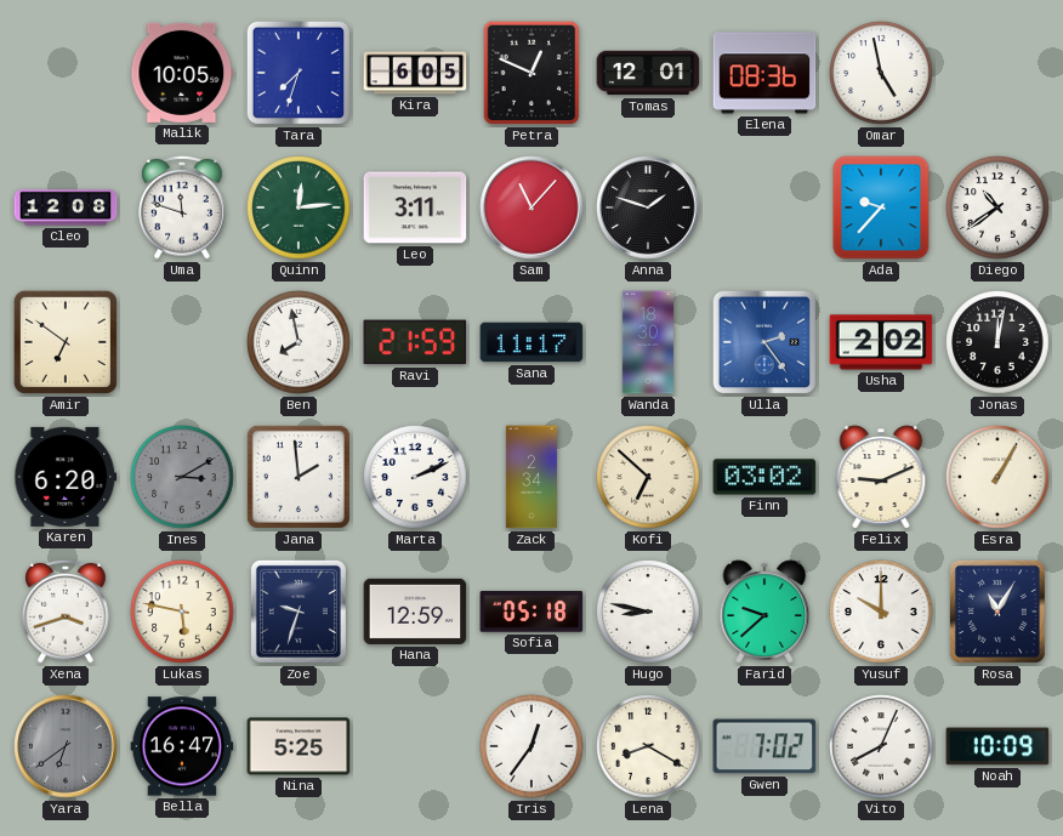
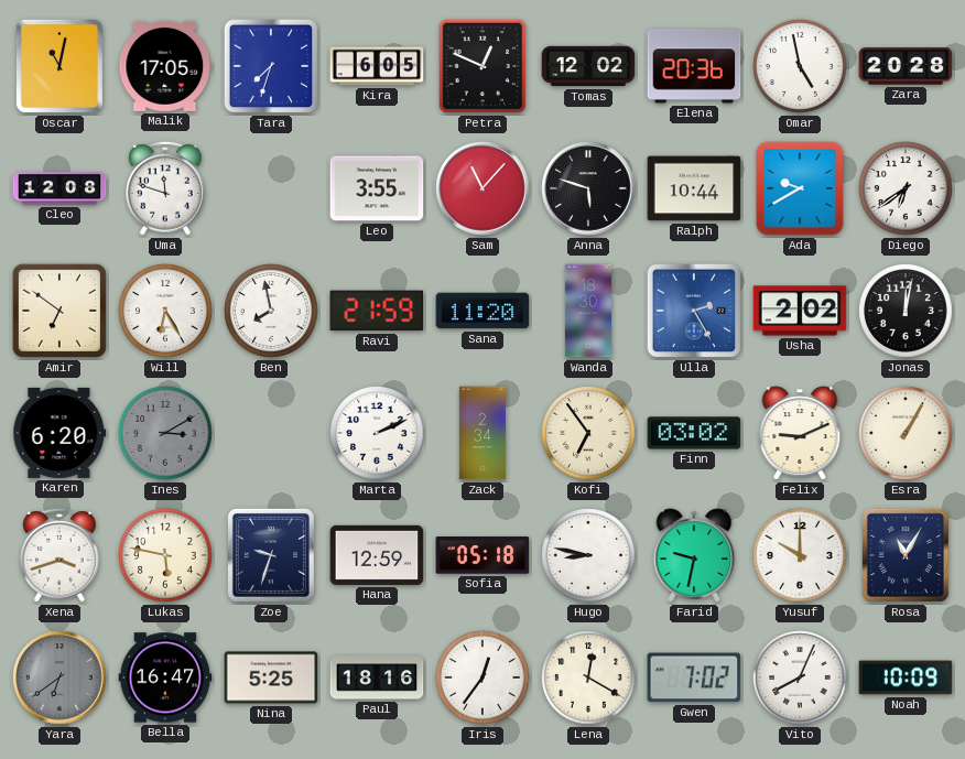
Oscar: none -> 11:02 (59, 66)
Malik: 10:05 -> 17:05 (165, 66)
Tomas: 12:01 -> 12:02 (588, 66)
Elena: 08:36 -> 20:36 (694, 66)
Zara: none -> 20:28 (906, 66)
Quinn: 12:14 -> none (299, 207)
Leo: 3:11 -> 3:55 (377, 188)
Anna: 1:48 -> 5:48 (588, 188)
Ralph: none -> 10:44 (694, 188)
Ada: 9:37 -> 9:40 (800, 188)
Diego: 10:39 -> 6:39 (906, 188)
Will: none -> 6:25 (165, 311)
Sana: 11:17 -> 11:20 (482, 311)
Ulla: 2:24 -> 2:25 (694, 311)
Jana: 1:59 -> none (299, 477)
Kofi: 6:52 -> 6:54 (588, 433)
Farid: 9:38 -> 9:32 (694, 555)
Paul: none -> 18:16 (377, 677)
Lena: 8:20 -> 12:20 (588, 677)
